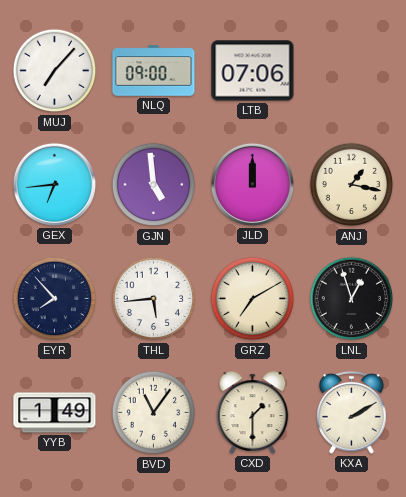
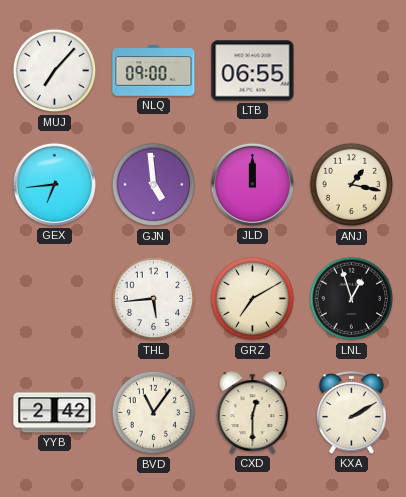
LTB: 07:06 -> 06:55 (253, 71)
EYR: 7:53 -> none (55, 299)
YYB: 1:49 -> 2:42 (55, 413)
CXD: 1:30 -> 12:30 (253, 413)
